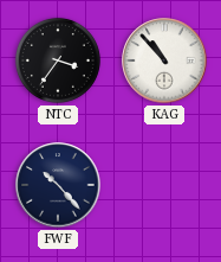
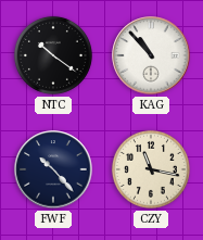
NTC: 3:36 -> 10:21 (53, 55)
CZY: none -> 11:17 (151, 169)
